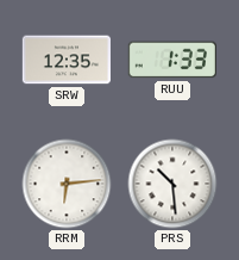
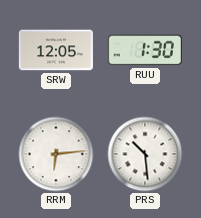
SRW: 12:35 -> 12:05 (56, 50)
RUU: 1:33 -> 1:30 (145, 50)
